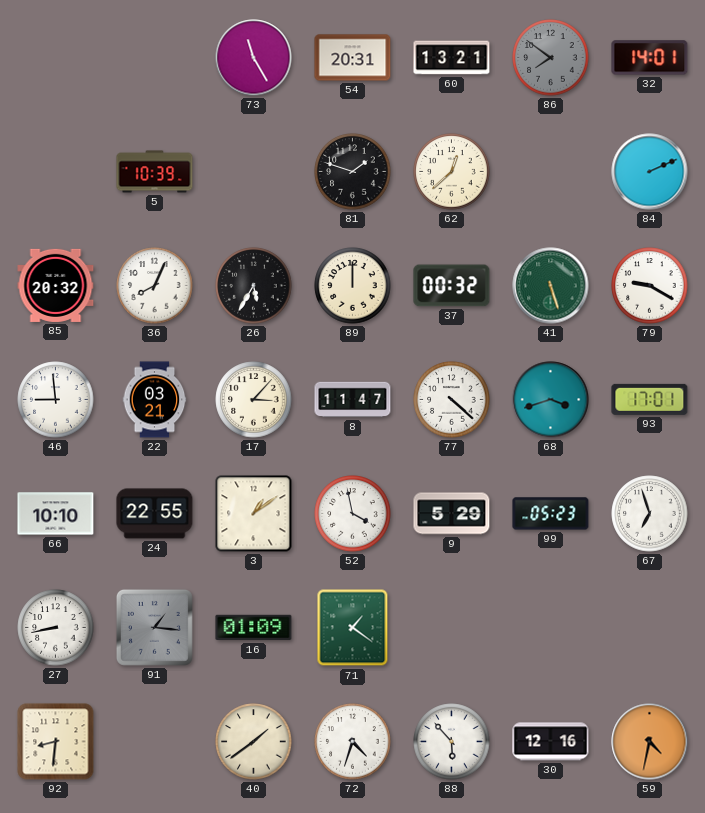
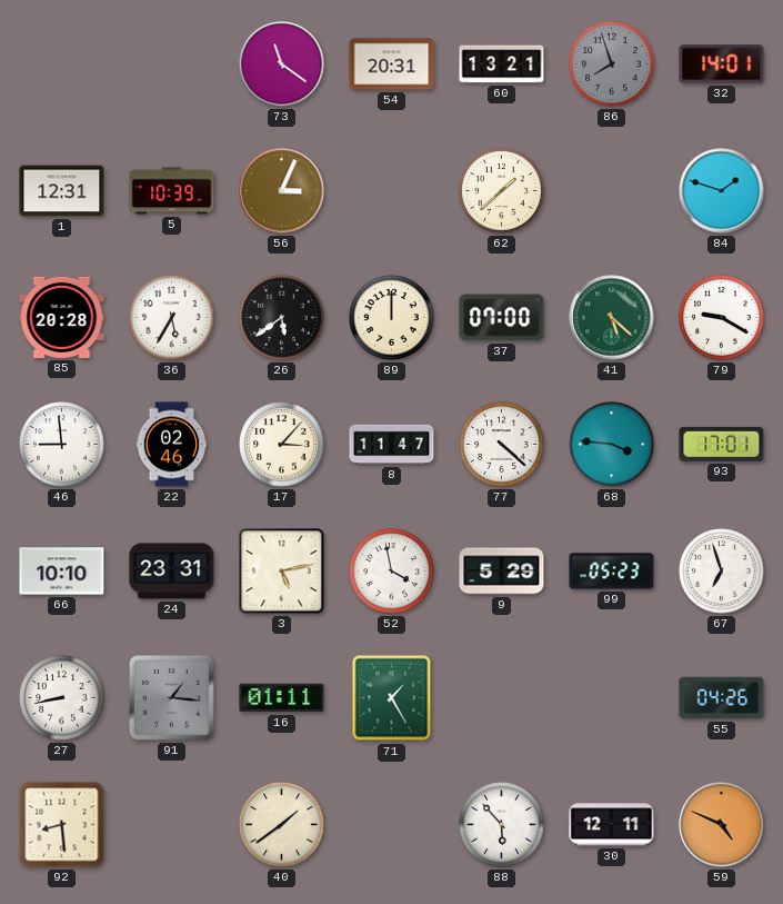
73: 11:25 -> 11:21 (282, 64)
86: 7:51 -> 7:57 (612, 64)
1: none -> 12:31 (62, 191)
56: none -> 3:04 (282, 191)
81: 1:48 -> none (353, 172)
62: 12:38 -> 1:38 (502, 191)
84: 2:11 -> 1:48 (722, 191)
85: 20:32 -> 20:28 (62, 317)
36: 8:04 -> 5:35 (172, 318)
26: 5:35 -> 5:39 (282, 318)
37: 00:32 -> 07:00 (502, 318)
41: 5:27 -> 5:22 (612, 318)
22: 03:21 -> 02:46 (172, 445)
68: 3:42 -> 3:46 (612, 445)
24: 22:55 -> 23:31 (172, 572)
3: 1:09 -> 5:13 (282, 572)
16: 01:09 -> 01:11 (282, 698)
71: 1:21 -> 1:25 (392, 698)
55: none -> 04:26 (722, 698)
92: 8:31 -> 8:29 (62, 825)
72: 4:33 -> none (353, 742)
30: 12:16 -> 12:11 (612, 825)
59: 4:32 -> 4:49 (722, 825)
